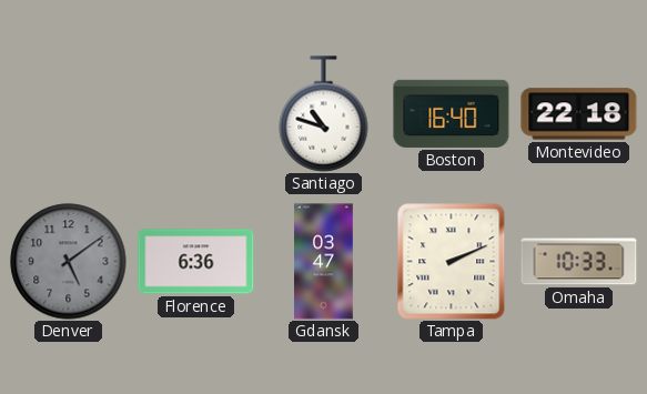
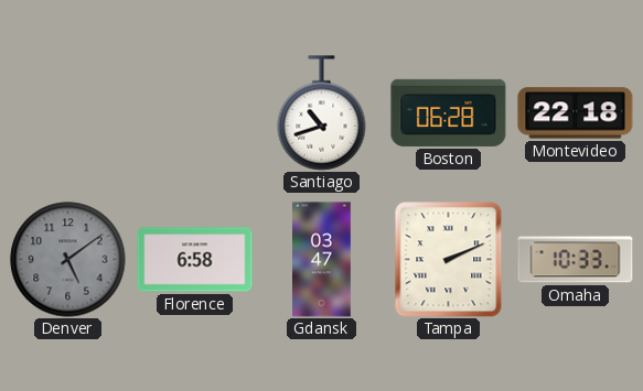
Santiago: 10:48 -> 10:42 (322, 113)
Boston: 16:40 -> 06:28 (449, 112)
Florence: 6:36 -> 6:58 (195, 260)
